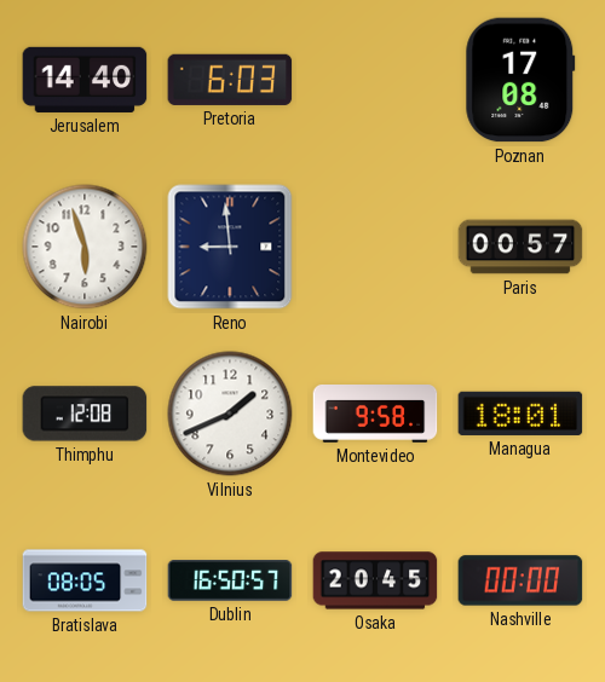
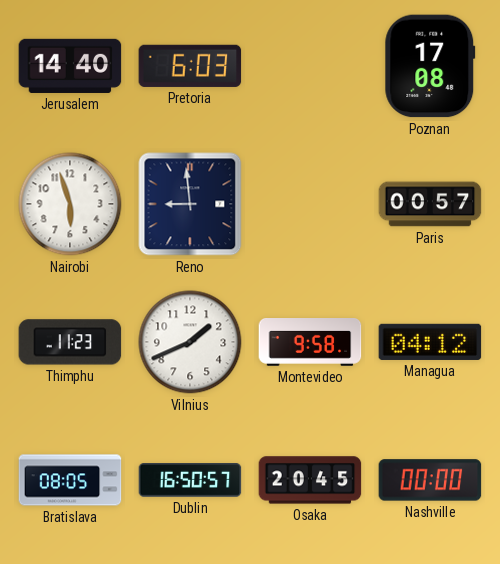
Thimphu: 12:08 -> 11:23 (70, 342)
Managua: 18:01 -> 04:12 (430, 342)
